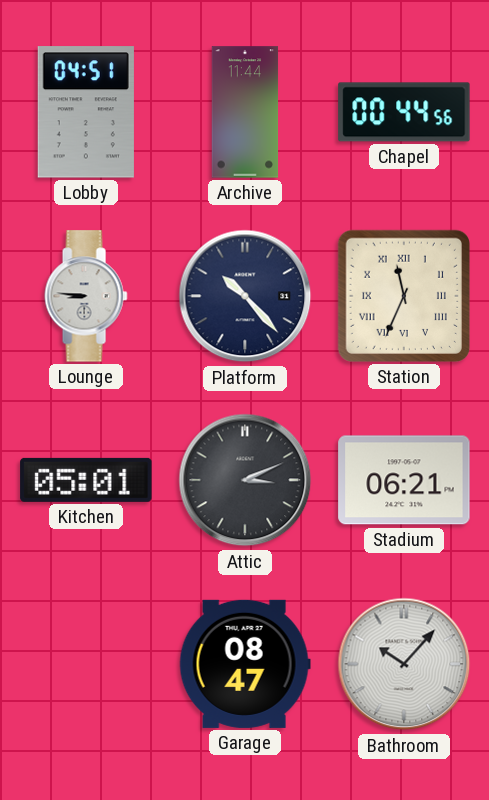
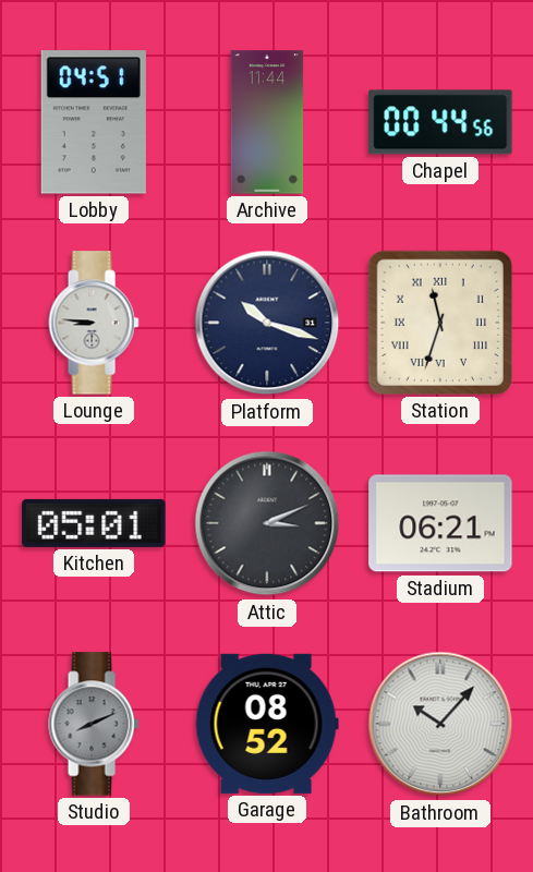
Platform: 10:23 -> 10:18 (267, 323)
Station: 11:34 -> 11:33 (440, 323)
Studio: none -> 8:11 (94, 724)
Garage: 08:47 -> 08:52 (267, 724)
